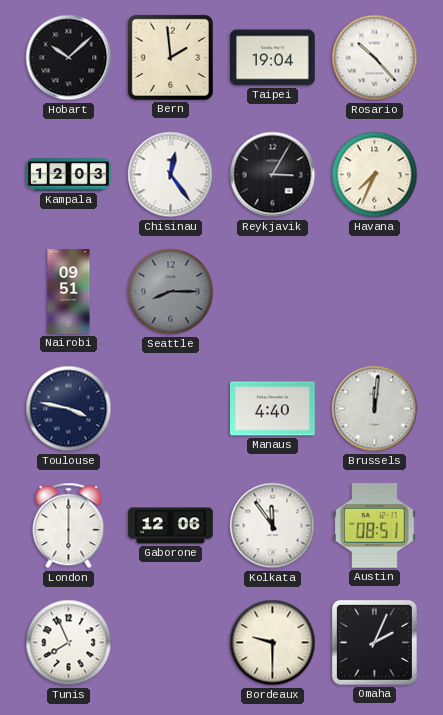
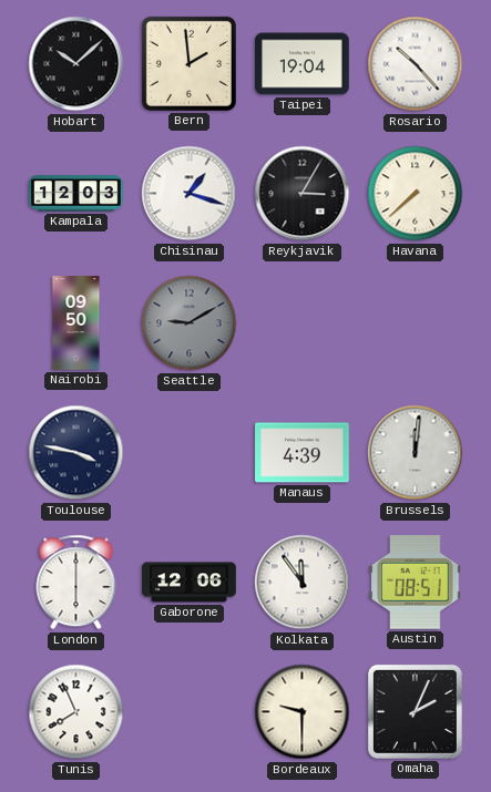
Chisinau: 12:24 -> 1:18 (190, 194)
Havana: 7:34 -> 7:38 (416, 194)
Nairobi: 09:51 -> 09:50 (76, 323)
Seattle: 8:15 -> 9:10 (190, 323)
Manaus: 4:40 -> 4:39 (303, 453)
